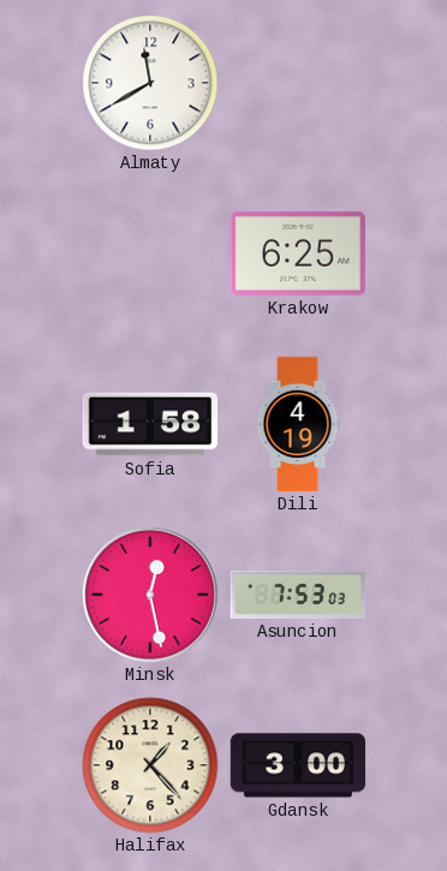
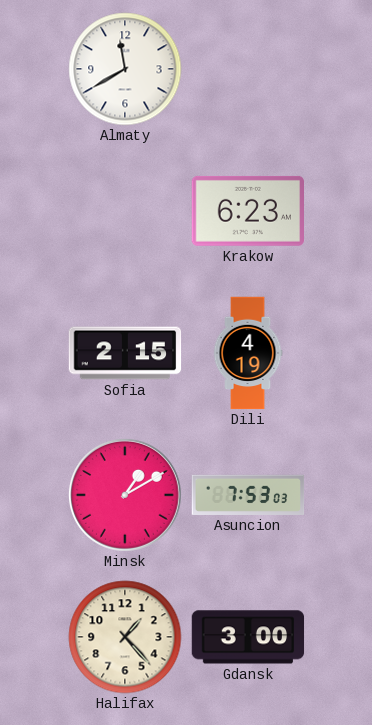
Krakow: 6:25 -> 6:23 (247, 211)
Sofia: 1:58 -> 2:15 (125, 353)
Minsk: 12:28 -> 1:10 (125, 495)
